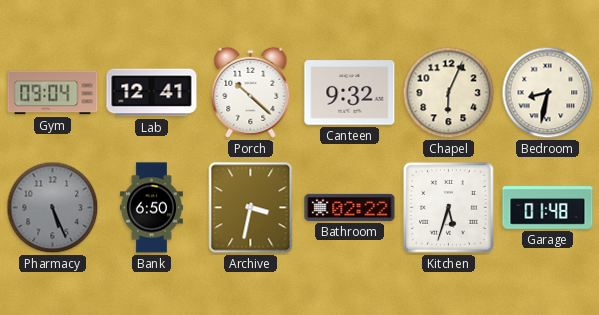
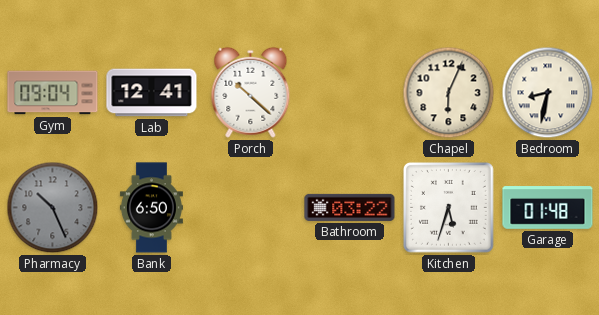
Canteen: 9:32 -> none (350, 93)
Pharmacy: 5:26 -> 10:26 (53, 208)
Archive: 3:32 -> none (251, 208)
Bathroom: 02:22 -> 03:22 (350, 207)
